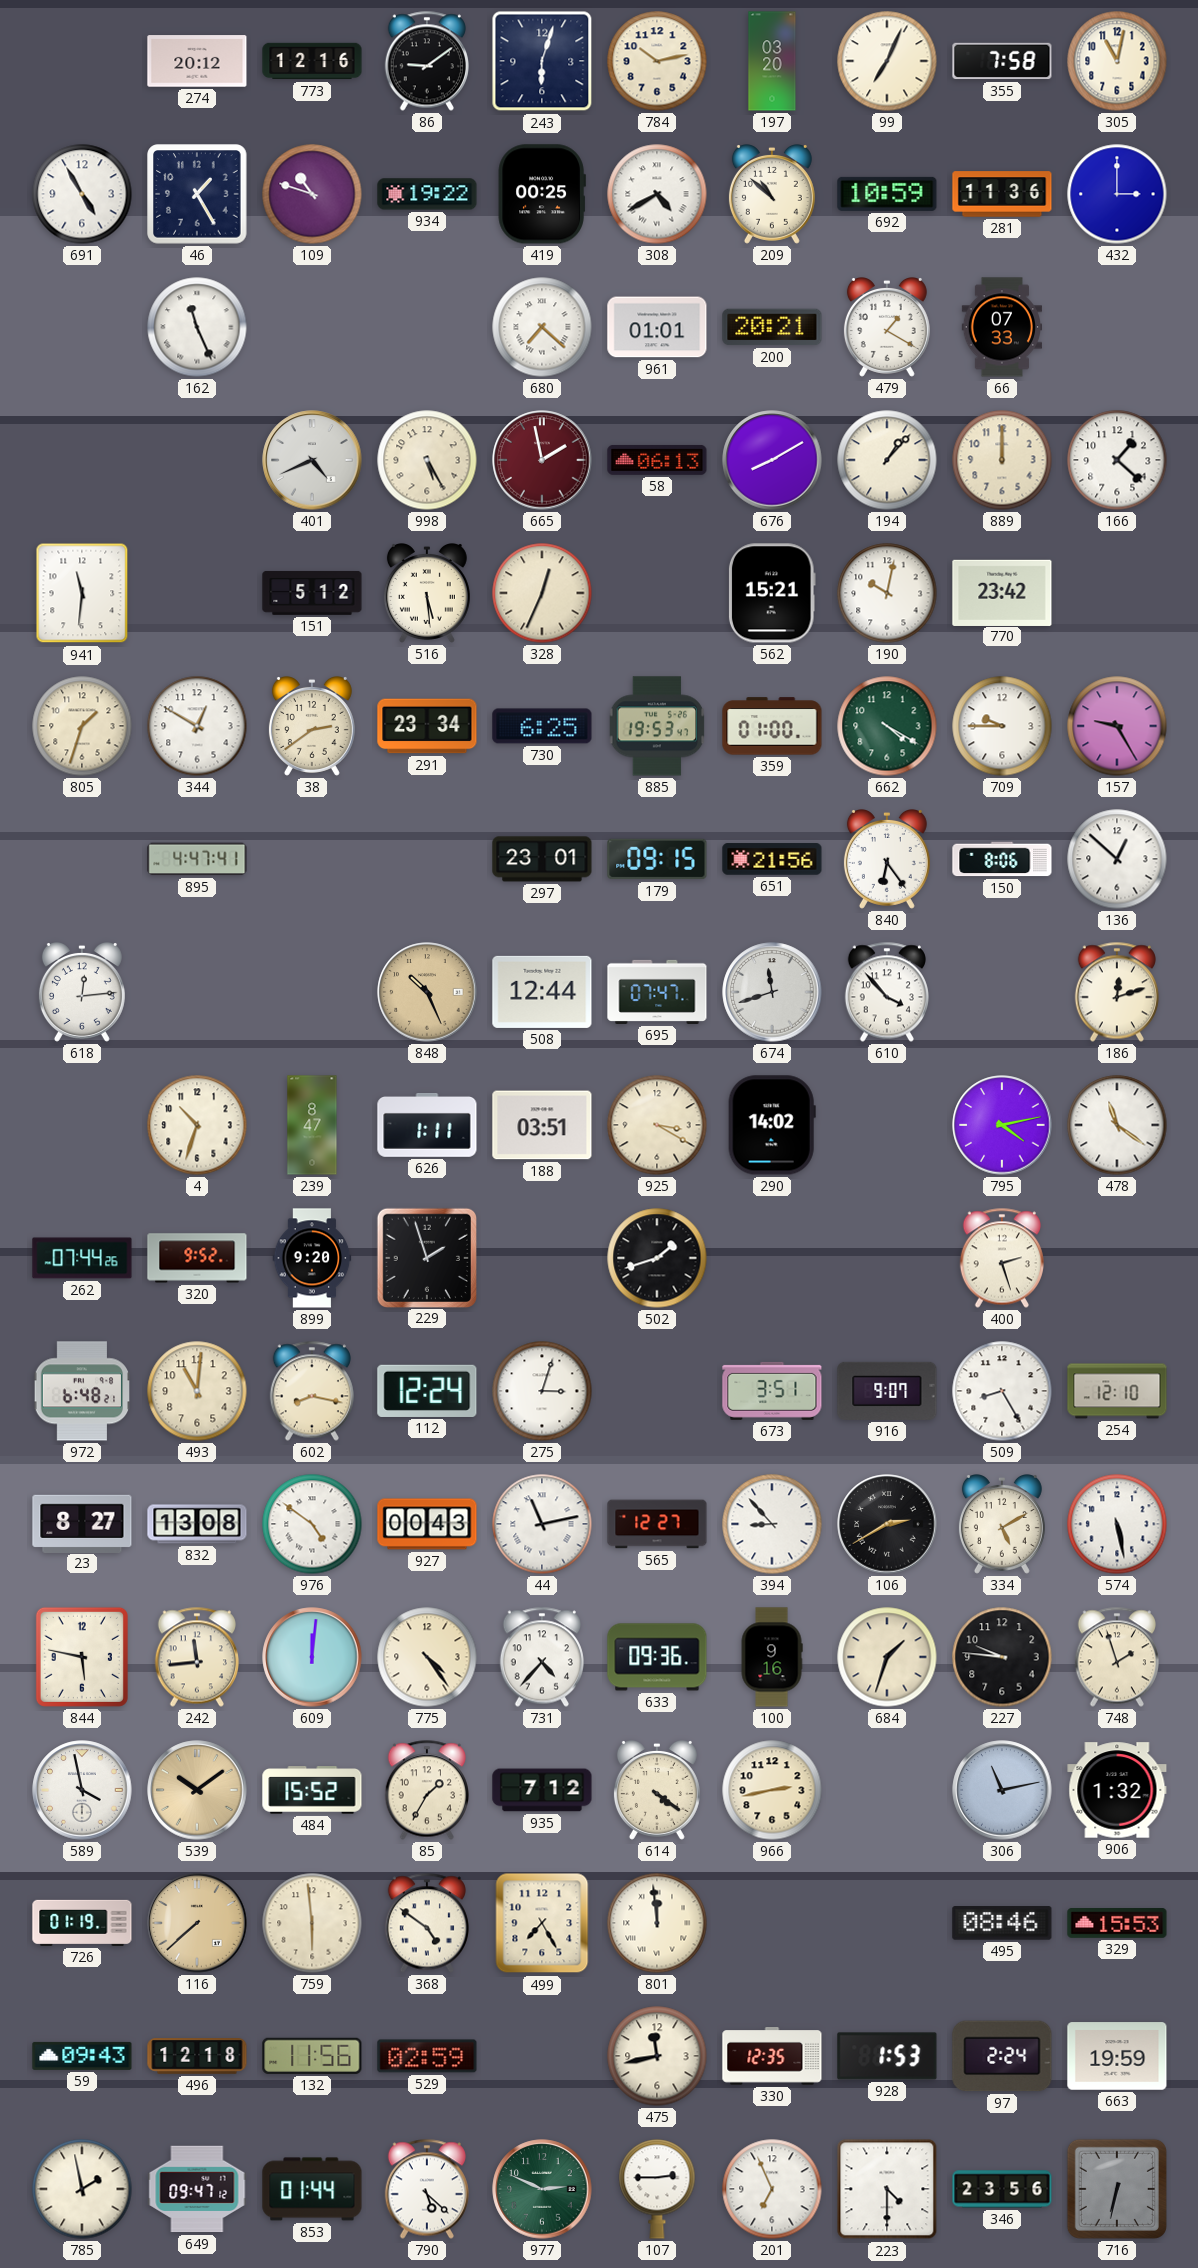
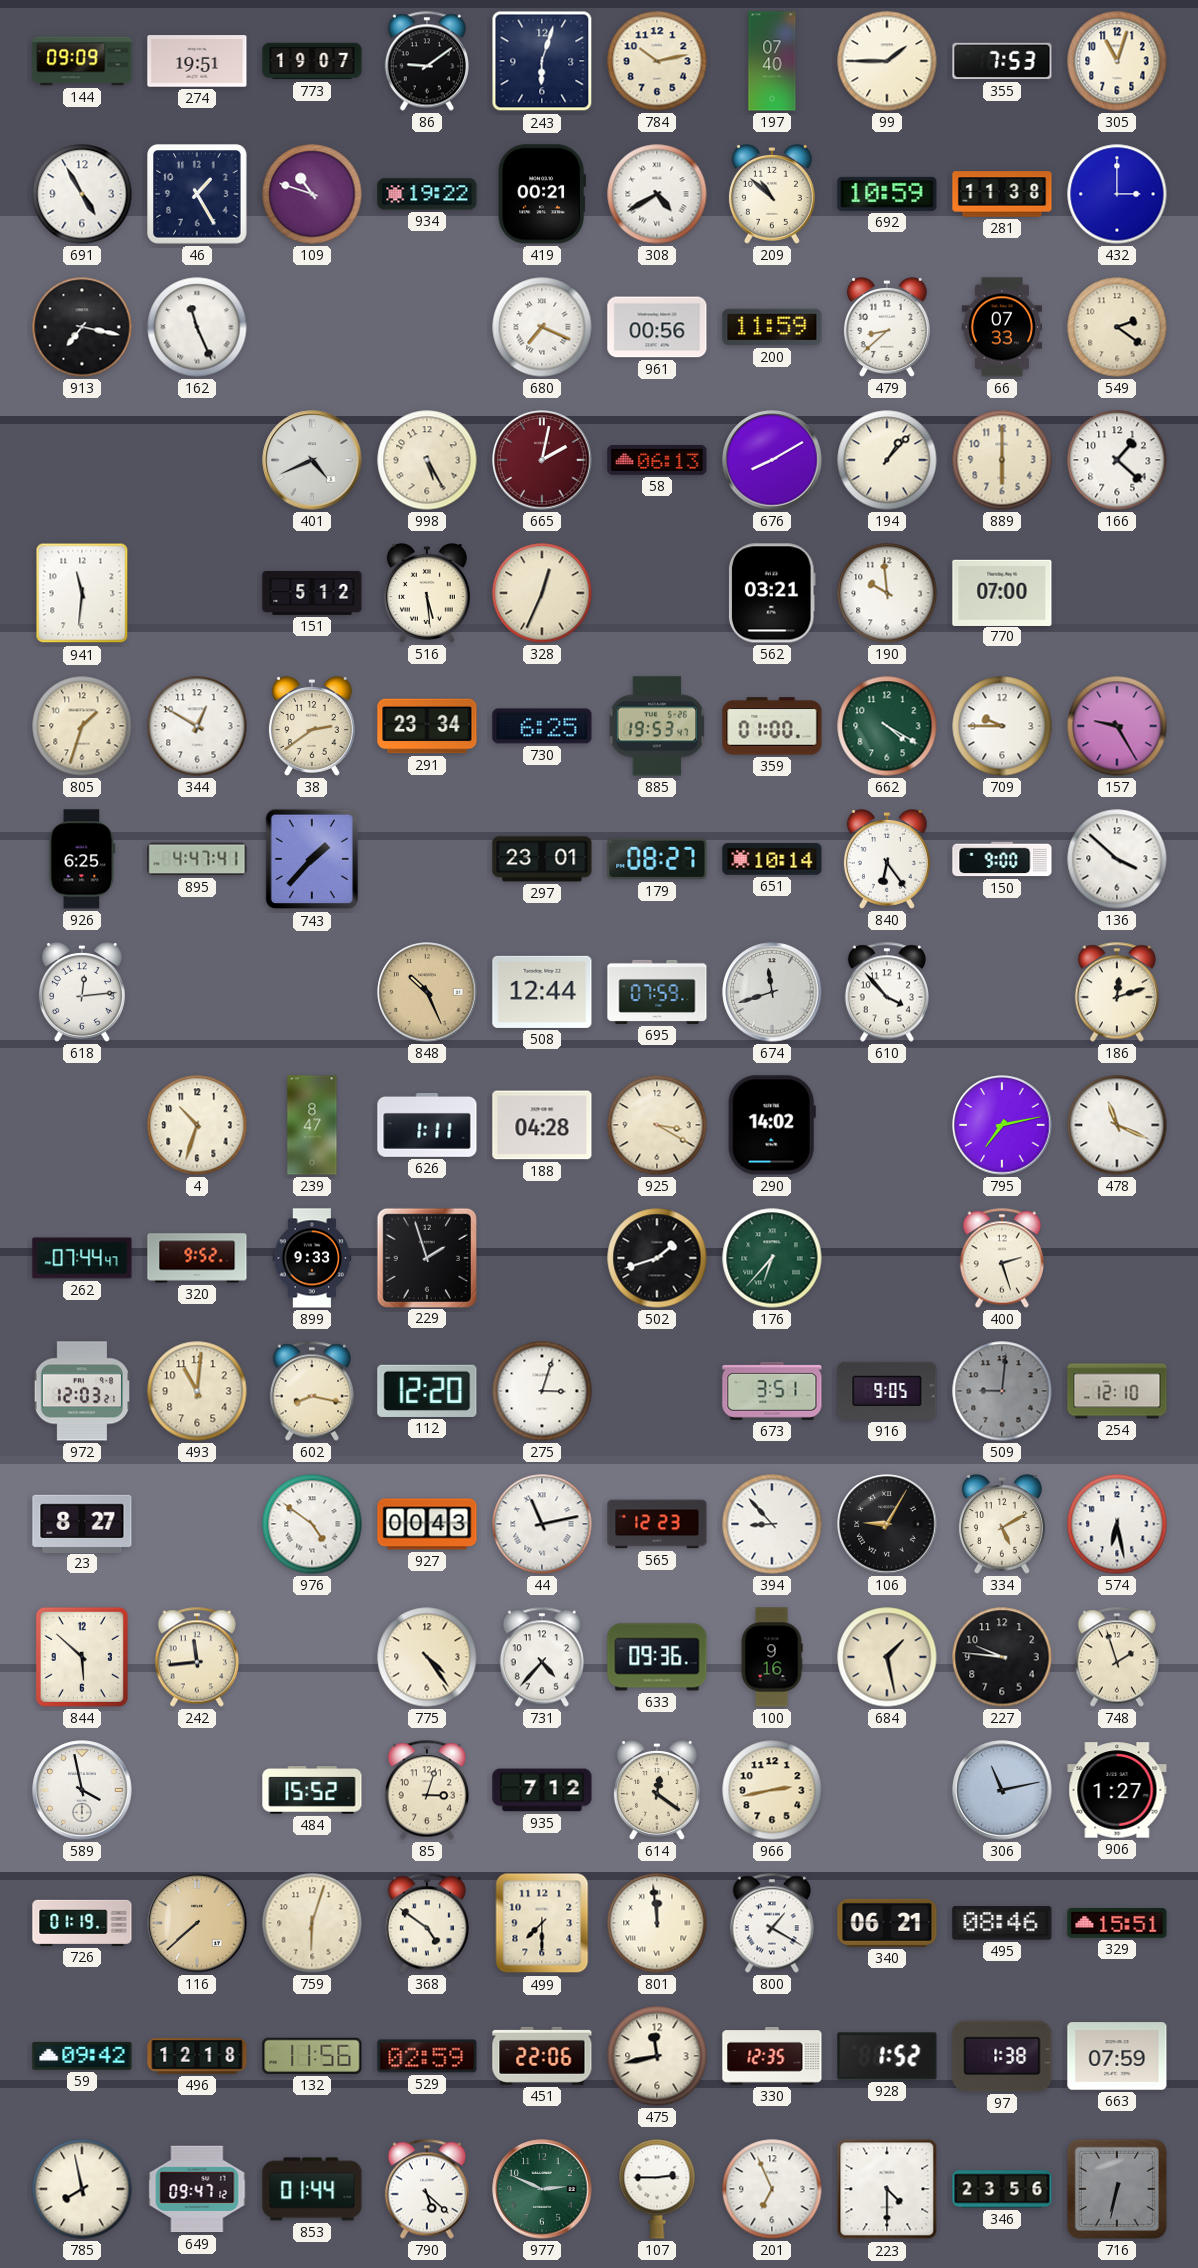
144: none -> 09:09 (82, 61)
274: 20:12 -> 19:51 (197, 61)
773: 12:16 -> 19:07 (312, 61)
197: 03:20 -> 07:40 (772, 61)
99: 7:04 -> 1:45 (887, 61)
355: 7:58 -> 7:53 (1002, 61)
305: 11:02 -> 11:03 (1117, 61)
419: 00:25 -> 00:21 (542, 194)
281: 11:36 -> 11:38 (1002, 194)
913: none -> 7:17 (82, 327)
680: 7:22 -> 7:19 (542, 327)
961: 01:01 -> 00:56 (657, 327)
200: 20:21 -> 11:59 (772, 327)
479: 1:20 -> 8:38 (887, 328)
549: none -> 2:21 (1117, 327)
665: 1:58 -> 2:02 (542, 460)
889: 12:00 -> 6:00 (1002, 460)
562: 15:21 -> 03:21 (772, 593)
190: 10:02 -> 9:59 (887, 593)
770: 23:42 -> 07:00 (1002, 592)
926: none -> 6:25 (82, 859)
743: none -> 1:37 (312, 859)
179: 09:15 -> 08:27 (657, 859)
651: 21:56 -> 10:14 (772, 859)
150: 8:06 -> 9:00 (1002, 859)
136: 12:52 -> 3:52 (1117, 859)
695: 07:47 -> 07:59 (657, 992)
188: 03:51 -> 04:28 (542, 1125)
795: 4:13 -> 7:13 (1002, 1125)
478: 11:21 -> 11:19 (1117, 1125)
262: 07:44:26 -> 07:44:47 (82, 1258)
899: 9:20 -> 9:33 (312, 1258)
176: none -> 6:37 (772, 1258)
972: 6:48 -> 12:03 (81, 1391)
112: 12:24 -> 12:20 (427, 1391)
916: 9:07 -> 9:05 (887, 1391)
509: 8:25 -> 9:01 (1002, 1391)
509 dial: white -> grey (1002, 1391)
832: 13:08 -> none (197, 1524)
565: 12:27 -> 12:23 (657, 1524)
106: 2:40 -> 9:05 (887, 1524)
574: 5:28 -> 6:28 (1117, 1524)
844: 5:47 -> 5:52 (82, 1657)
609: 12:01 -> none (312, 1657)
684: 1:33 -> 1:28 (887, 1657)
539: 10:09 -> none (197, 1790)
85: 1:35 -> 3:03 (427, 1790)
614: 4:21 -> 12:21 (657, 1791)
906: 1:32 -> 1:27 (1117, 1790)
759: 5:59 -> 6:03 (312, 1923)
499: 7:25 -> 7:30 (542, 1923)
800: none -> 1:20 (772, 1923)
340: none -> 06:21 (887, 1923)
329: 15:53 -> 15:51 (1117, 1924)
59: 09:43 -> 09:42 (82, 2056)
451: none -> 22:06 (542, 2056)
928: 1:53 -> 1:52 (887, 2056)
97: 2:24 -> 1:38 (1002, 2056)
663: 19:59 -> 07:59 (1117, 2056)
785: 1:58 -> 7:58 (82, 2189)
